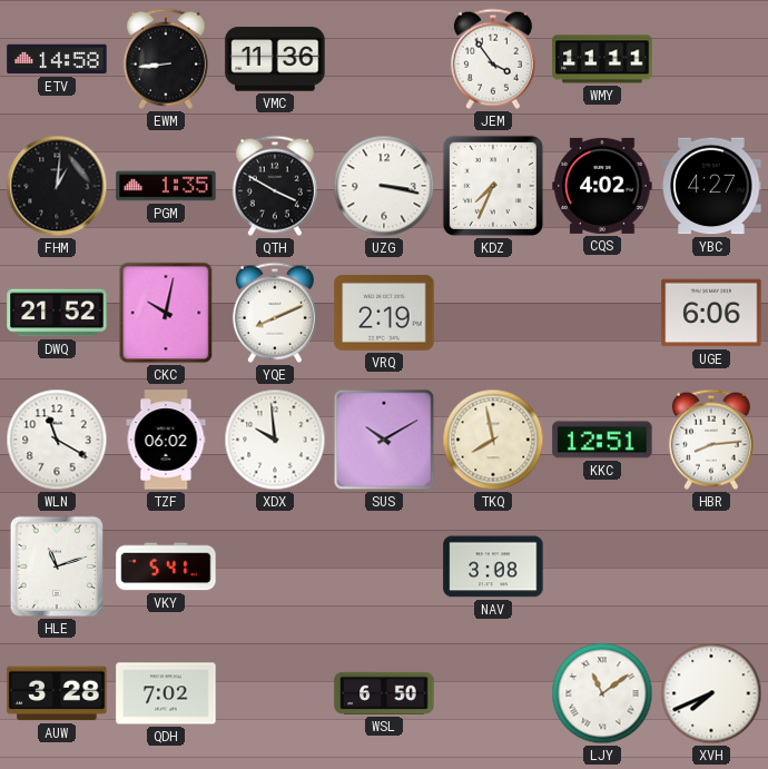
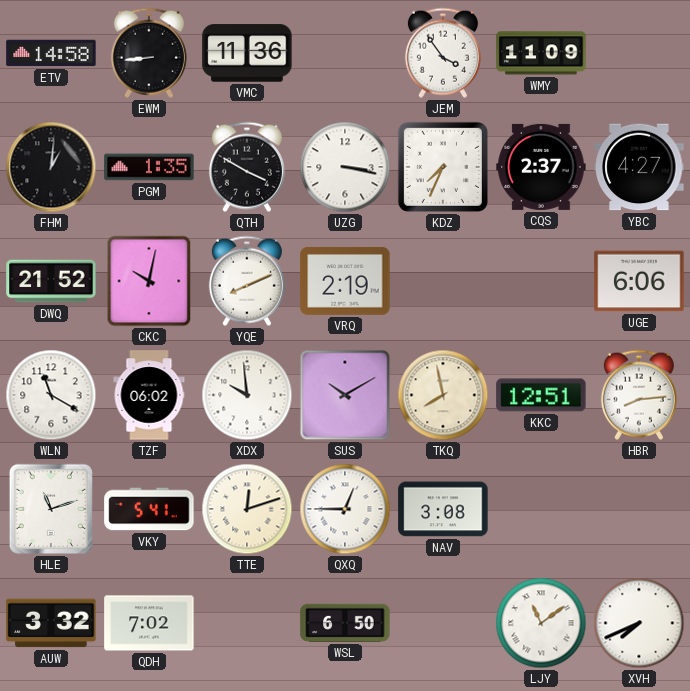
WMY: 11:11 -> 11:09 (541, 53)
CQS: 4:02 -> 2:37 (541, 167)
TTE: none -> 12:12 (247, 509)
QXQ: none -> 12:45 (345, 509)
AUW: 3:28 -> 3:32 (51, 623)
